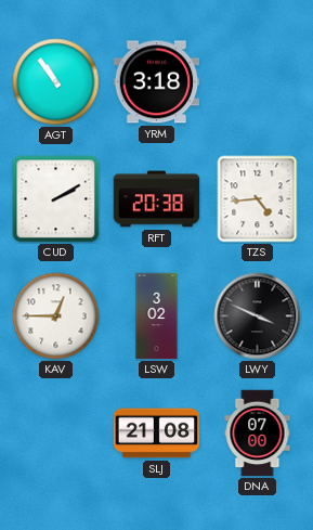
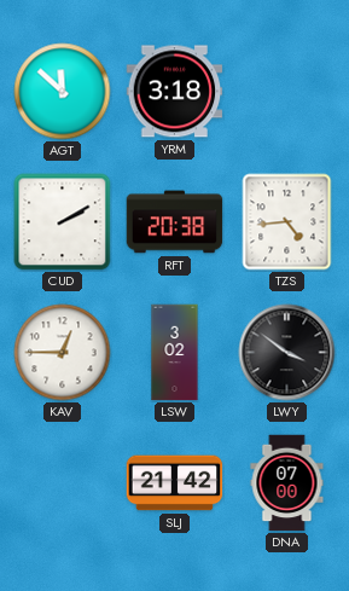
AGT: 10:54 -> 11:52 (63, 92)
LWY: 3:49 -> 3:51 (287, 353)
SLJ: 21:08 -> 21:42 (175, 483)
